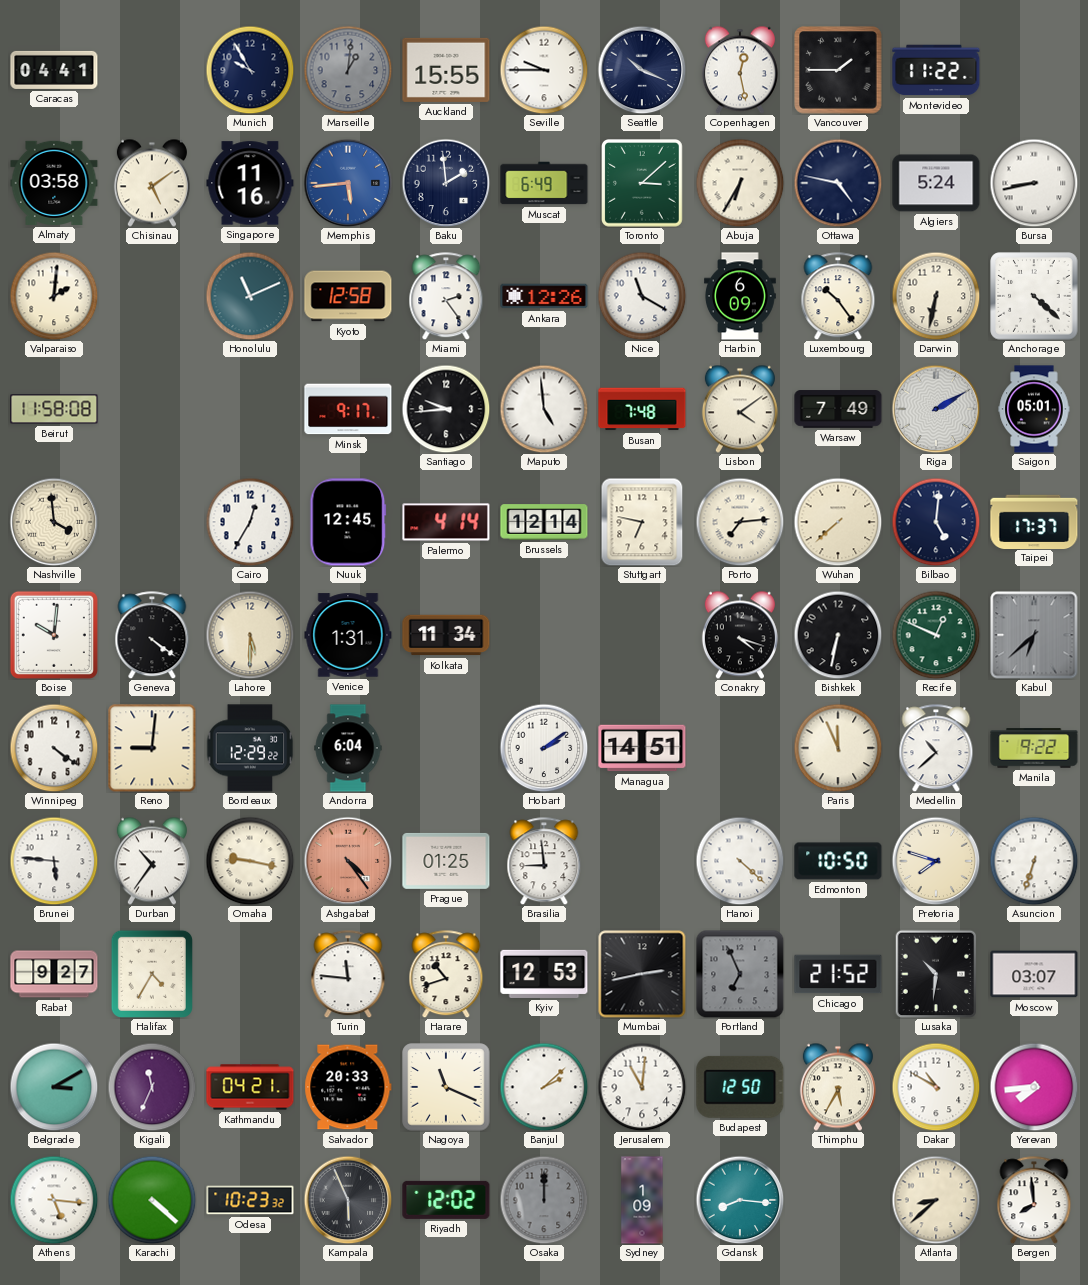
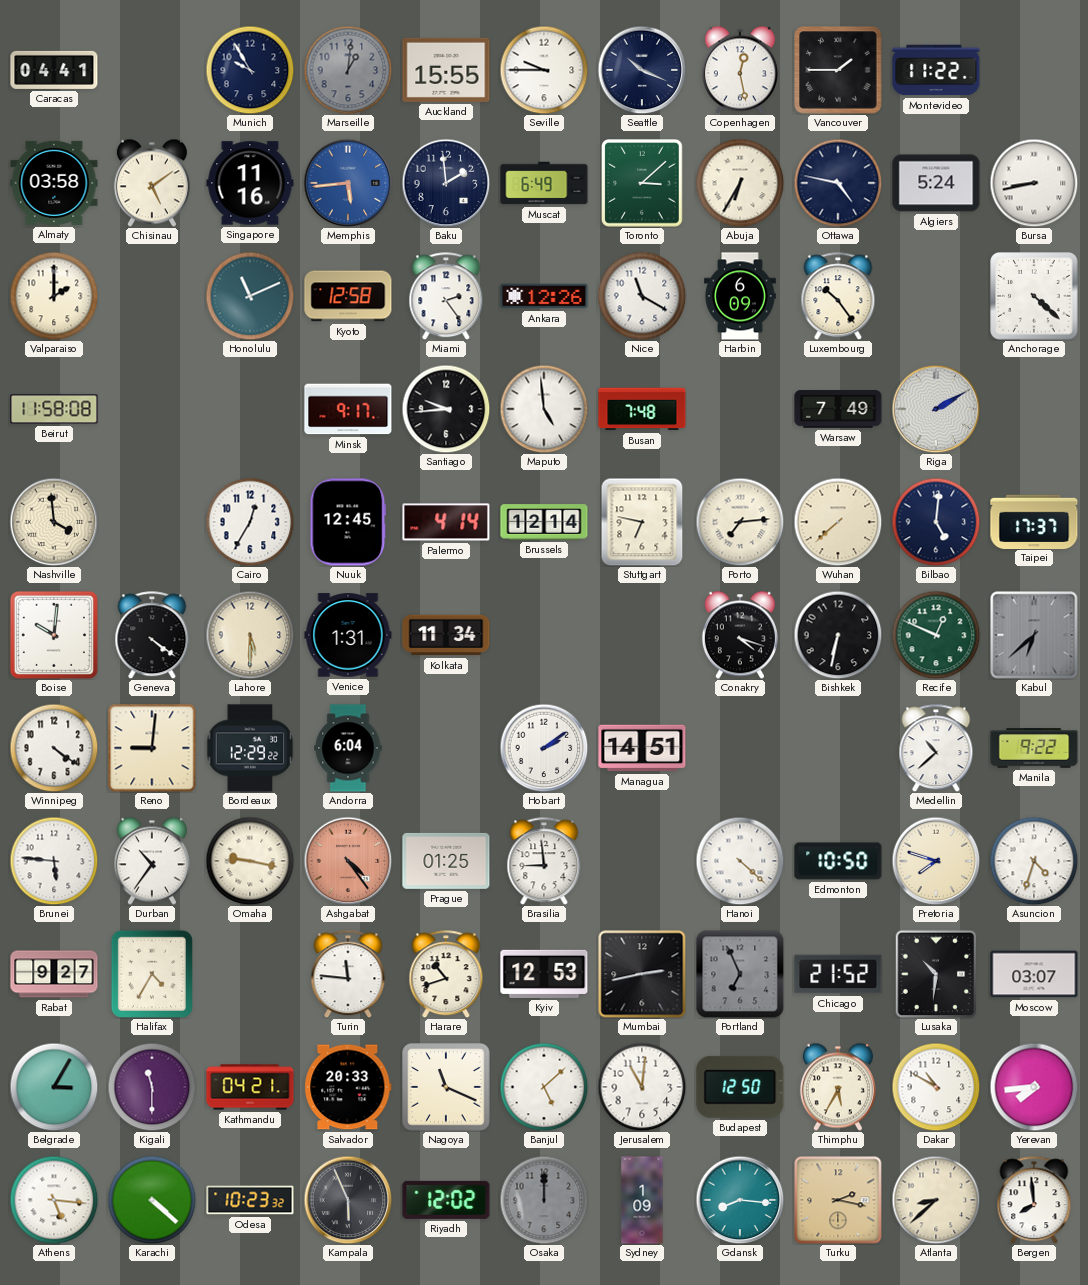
Valparaiso: 2:01 -> 2:00 (54, 296)
Darwin: 6:32 -> none (936, 296)
Lisbon: 4:09 -> none (740, 409)
Saigon: 05:01 -> none (1034, 409)
Paris: 11:56 -> none (838, 748)
Asuncion: 6:33 -> 4:33 (1034, 861)
Belgrade: 3:10 -> 3:05 (54, 1087)
Kigali: 11:34 -> 11:30 (152, 1087)
Banjul: 2:08 -> 5:08 (544, 1087)
Turku: none -> 2:17 (838, 1200)
